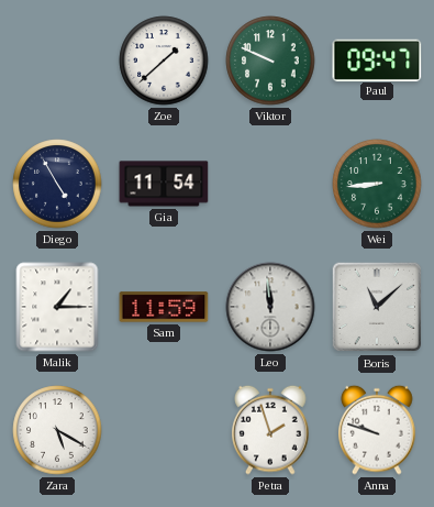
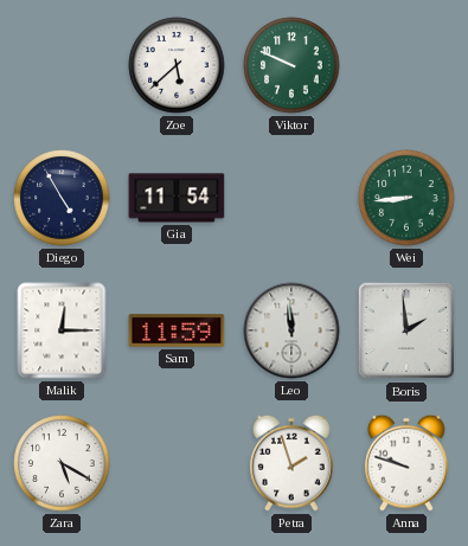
Zoe: 1:38 -> 5:38 (177, 65)
Paul: 09:47 -> none (377, 59)
Malik: 1:15 -> 12:15 (62, 330)
Boris: 11:08 -> 1:59 (406, 330)
